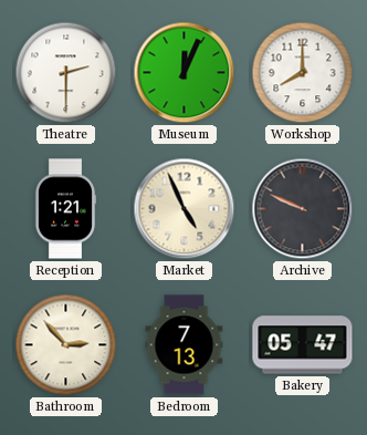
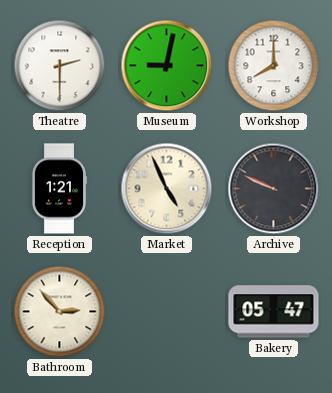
Museum: 12:04 -> 9:02 (167, 66)
Bedroom: 7:13 -> none (185, 345)
